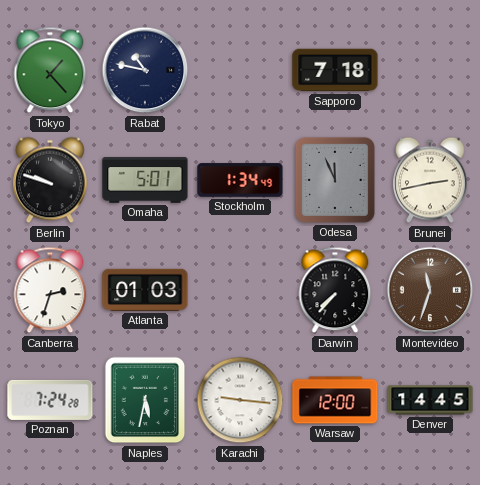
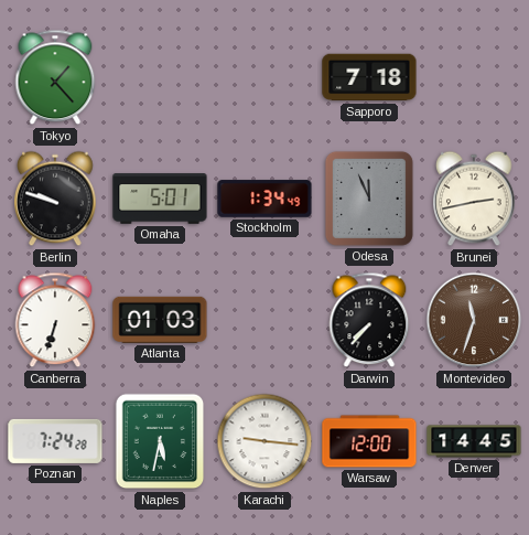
Rabat: 10:47 -> none (145, 70)
Canberra: 2:33 -> 6:33 (55, 320)
